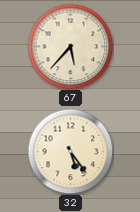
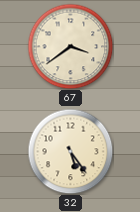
67: 5:37 -> 3:39 (70, 46)
